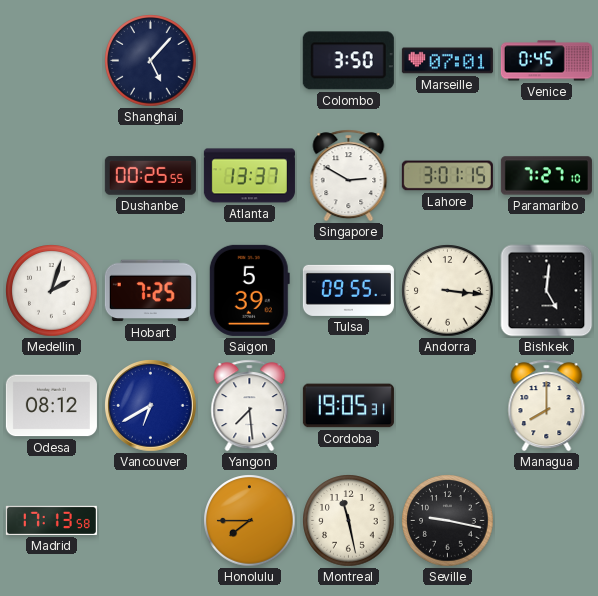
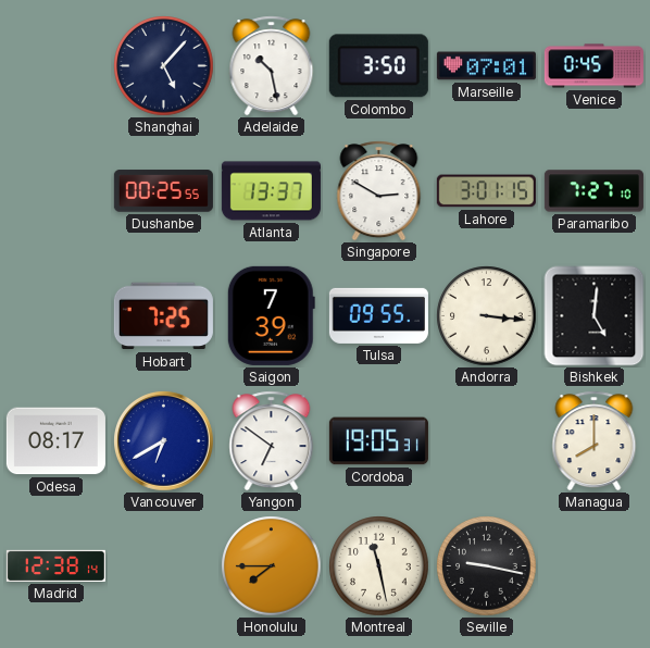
Adelaide: none -> 10:28 (272, 66)
Medellin: 2:03 -> none (52, 291)
Saigon: 5:39 -> 7:39 (271, 315)
Odesa: 08:12 -> 08:17 (55, 441)
Yangon: 7:29 -> 6:51 (272, 441)
Madrid: 17:13 -> 12:38 (55, 565)
